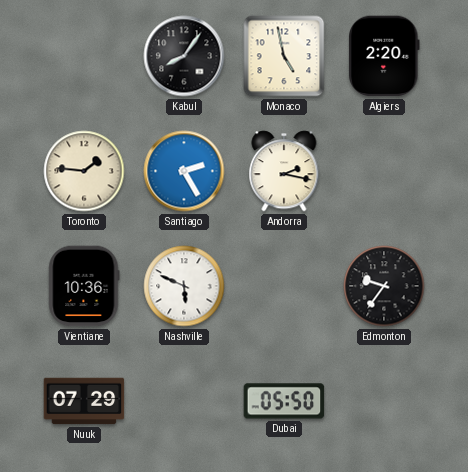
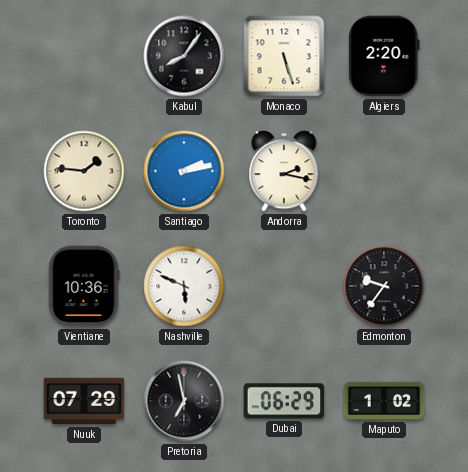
Monaco: 4:58 -> 5:27 (284, 56)
Santiago: 2:25 -> 2:13 (184, 171)
Pretoria: none -> 6:58 (184, 401)
Dubai: 05:50 -> 06:29 (284, 401)
Maputo: none -> 1:02 (384, 401)
